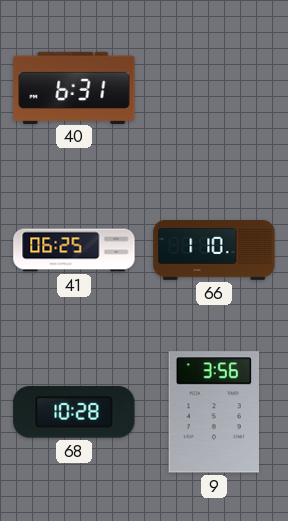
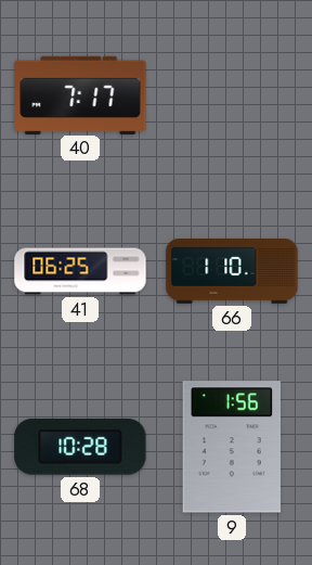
40: 6:31 -> 7:17 (80, 94)
9: 3:56 -> 1:56 (231, 447)
